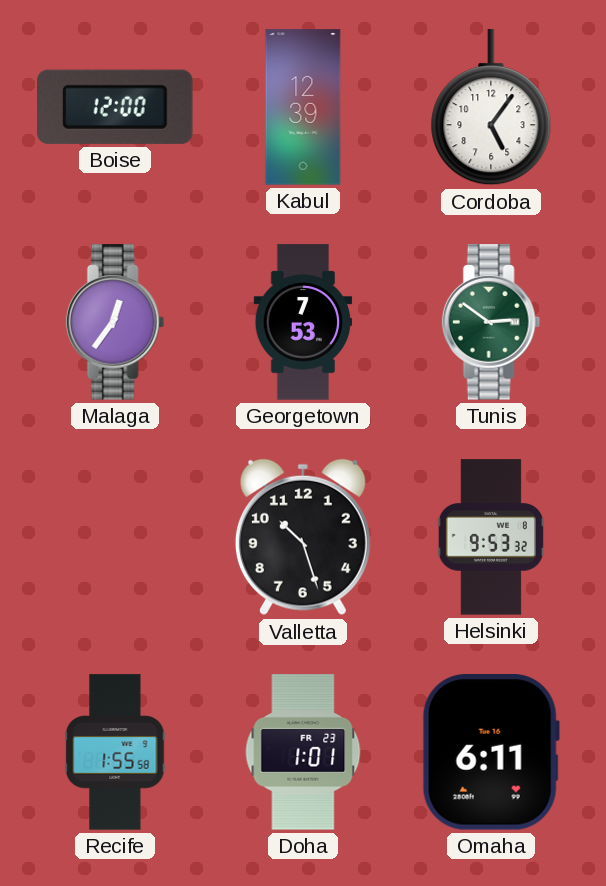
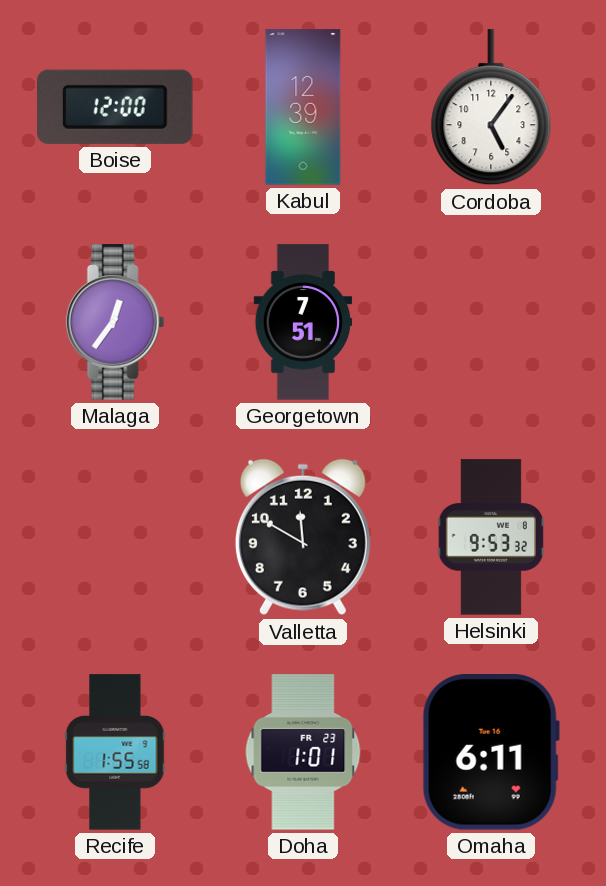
Georgetown: 7:53 -> 7:51 (303, 322)
Tunis: 2:51 -> none (491, 322)
Valletta: 10:27 -> 11:50 (303, 537)
